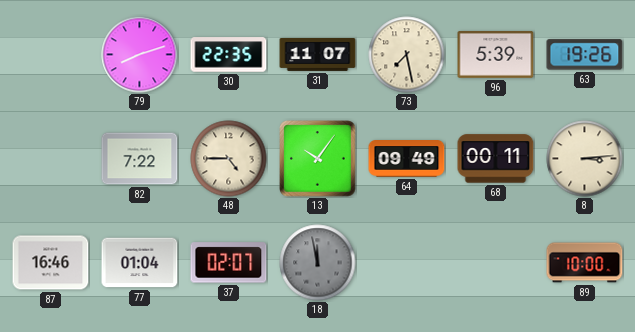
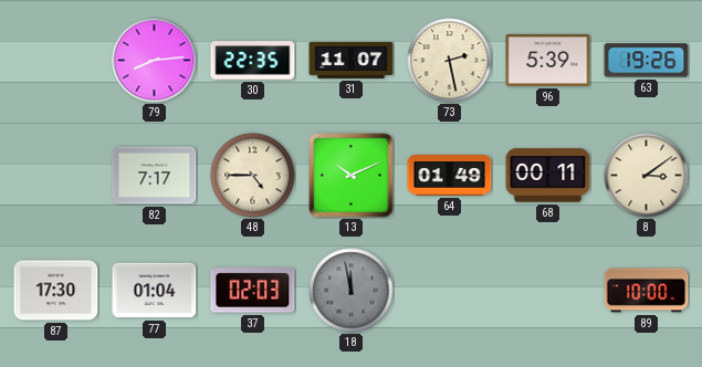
79: 8:12 -> 8:14 (155, 61)
73: 7:28 -> 2:28 (450, 61)
82: 7:22 -> 7:17 (155, 176)
13: 10:06 -> 10:11 (352, 176)
64: 09:49 -> 01:49 (450, 176)
8: 3:14 -> 3:09 (647, 176)
87: 16:46 -> 17:30 (56, 291)
37: 02:07 -> 02:03 (253, 291)
